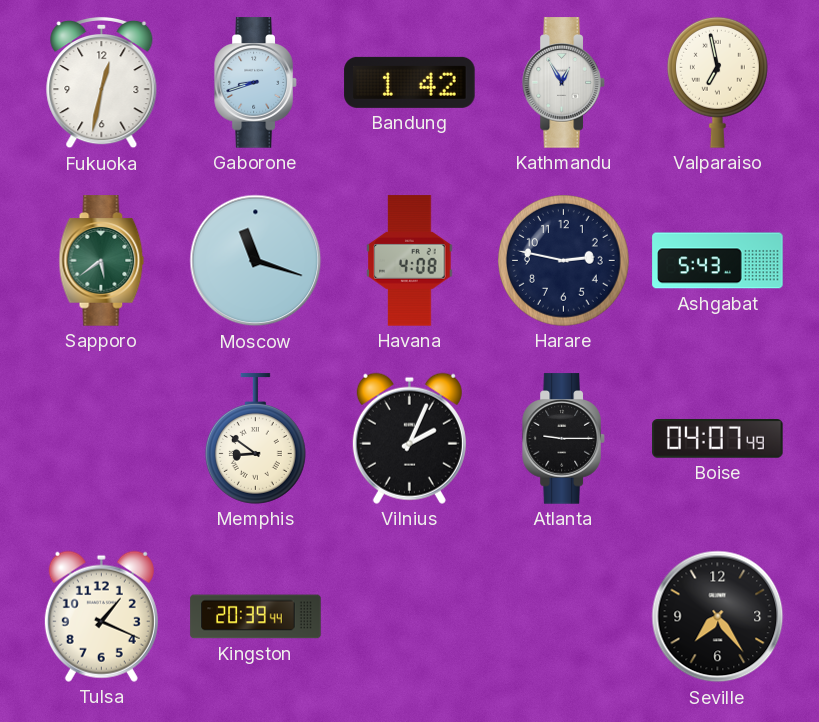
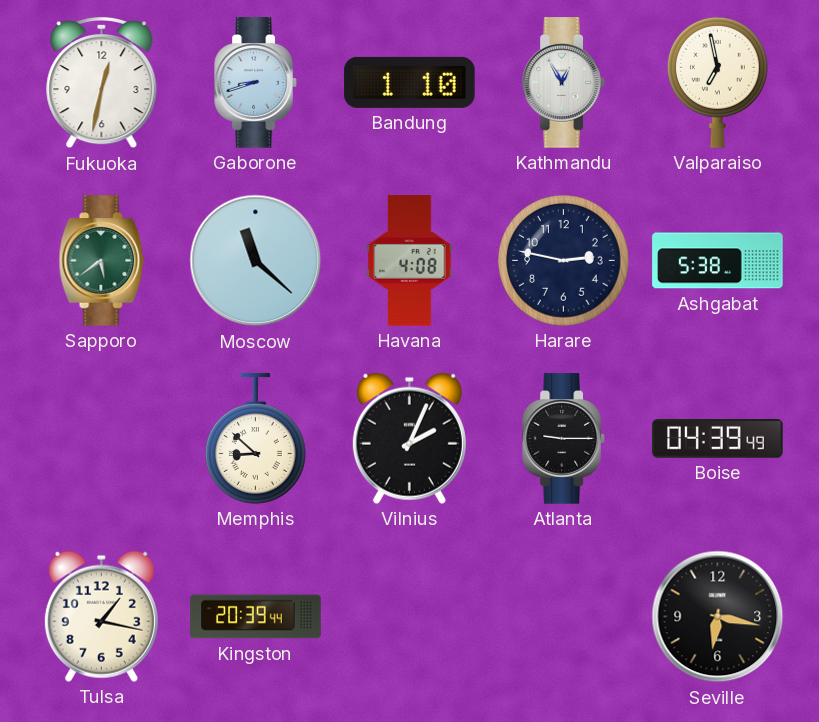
Bandung: 1:42 -> 1:10 (410, 82)
Moscow: 11:18 -> 11:22 (256, 261)
Ashgabat: 5:43 -> 5:38 (718, 261)
Memphis: 8:51 -> 8:52 (255, 439)
Boise: 04:07 -> 04:39 (718, 439)
Tulsa: 1:19 -> 1:17 (101, 616)
Seville: 7:24 -> 6:17 (718, 617)
